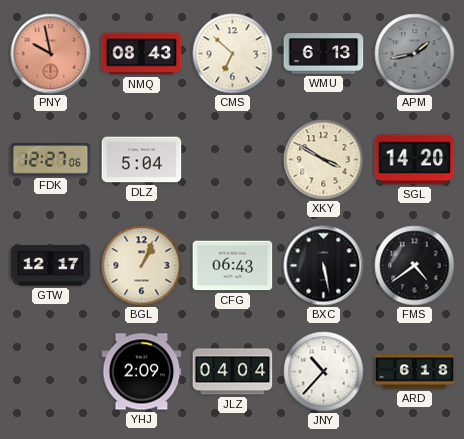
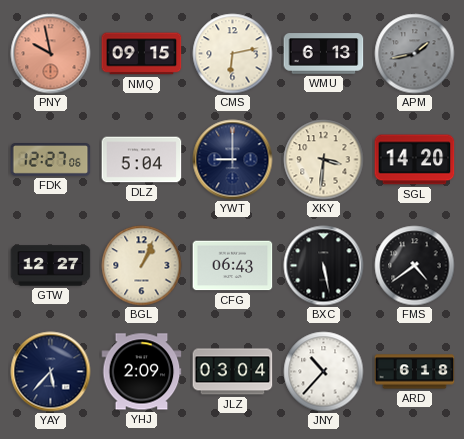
NMQ: 08:43 -> 09:15 (142, 54)
CMS: 6:52 -> 6:13 (233, 54)
YWT: none -> 9:00 (233, 160)
XKY: 3:50 -> 3:31 (324, 160)
GTW: 12:17 -> 12:27 (51, 266)
YAY: none -> 5:37 (51, 372)
JLZ: 04:04 -> 03:04 (233, 372)
